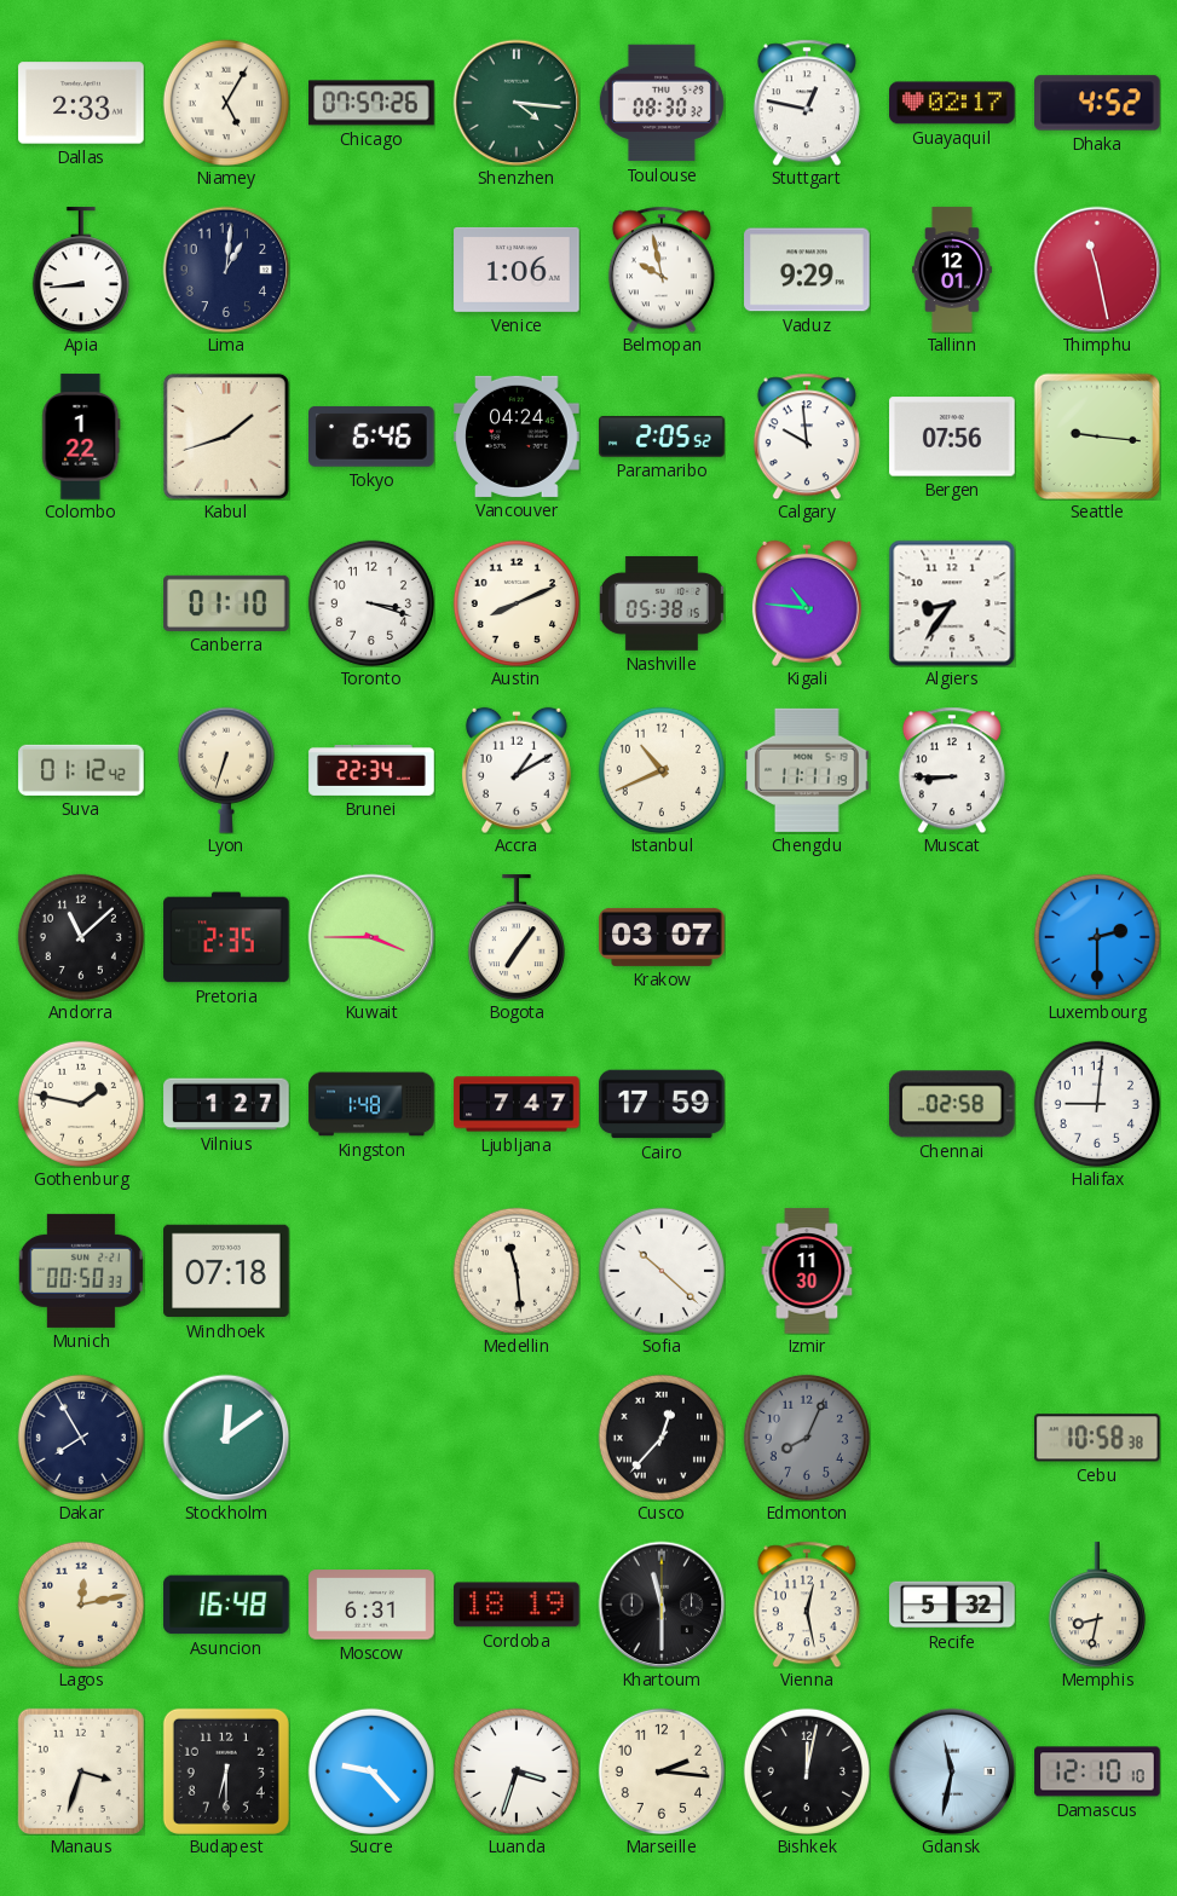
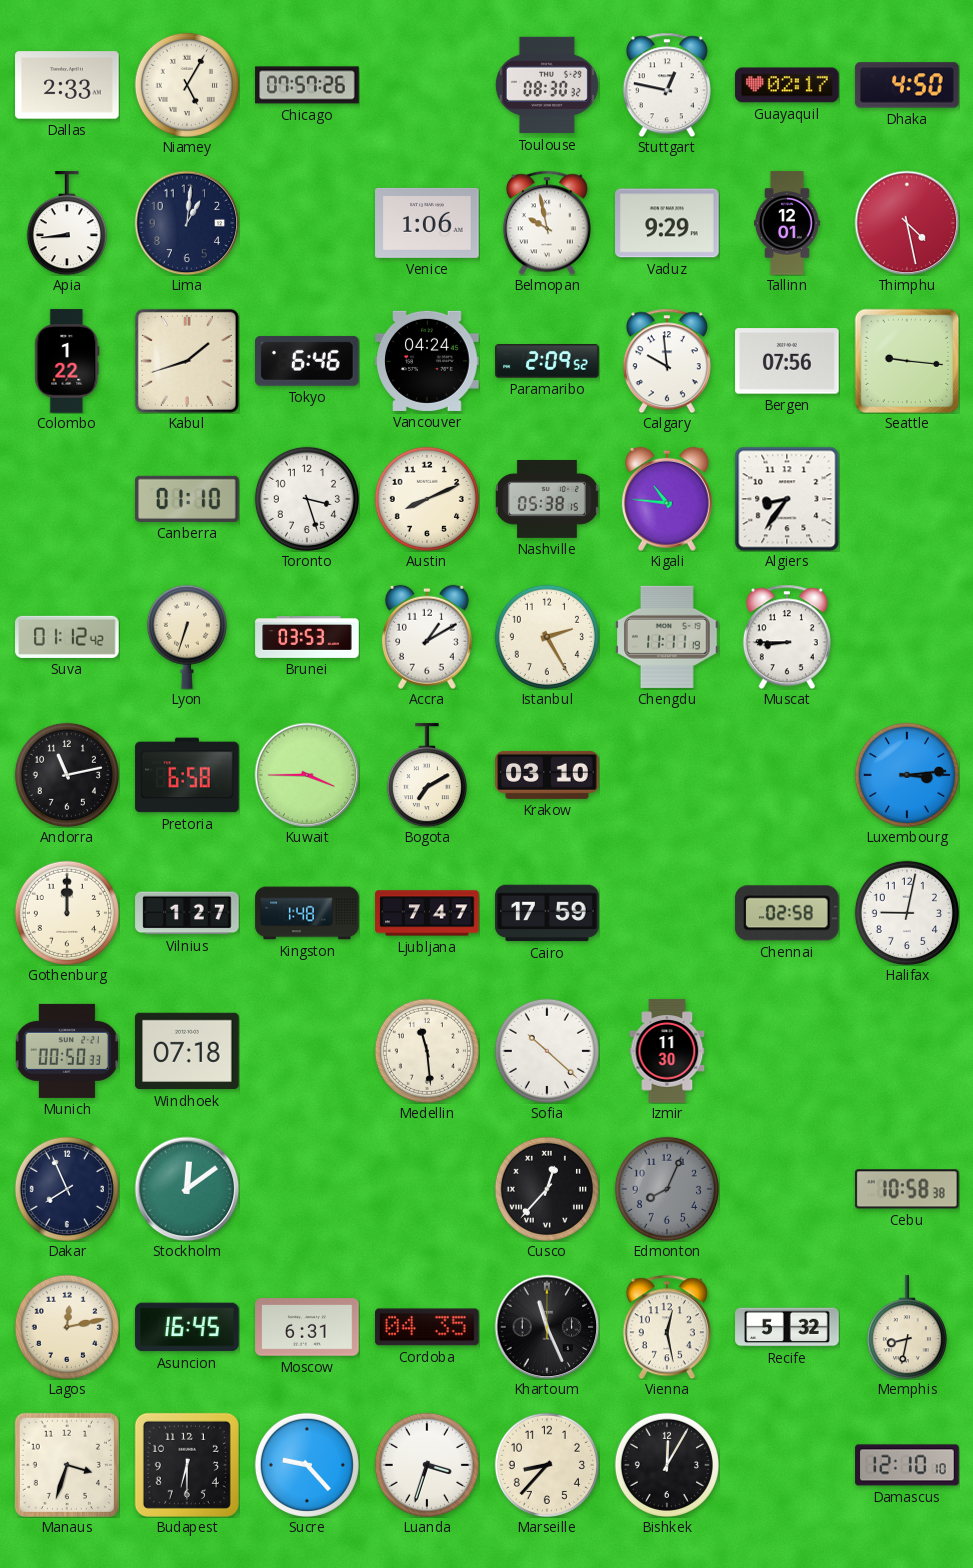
Shenzhen: 4:16 -> none (517, 103)
Dhaka: 4:52 -> 4:50 (907, 85)
Thimphu: 11:28 -> 4:28 (907, 223)
Paramaribo: 2:05 -> 2:09 (547, 361)
Toronto: 3:18 -> 3:27 (307, 499)
Brunei: 22:34 -> 03:53 (307, 638)
Istanbul: 10:41 -> 2:25 (547, 637)
Andorra: 11:08 -> 11:13 (67, 775)
Pretoria: 2:35 -> 6:58 (187, 775)
Bogota: 7:06 -> 7:10 (427, 775)
Krakow: 03:07 -> 03:10 (547, 775)
Luxembourg: 2:30 -> 3:14 (907, 775)
Gothenburg: 1:47 -> 12:00 (67, 913)
Halifax: 9:01 -> 9:02 (907, 913)
Dakar: 7:55 -> 7:56 (67, 1189)
Asuncion: 16:48 -> 16:45 (187, 1327)
Cordoba: 18:19 -> 04:35 (427, 1327)
Khartoum: 11:30 -> 11:26 (547, 1327)
Marseille: 2:16 -> 8:37 (547, 1465)
Bishkek: 12:02 -> 12:05 (667, 1465)
Gdansk: 11:32 -> none (952, 1771)
